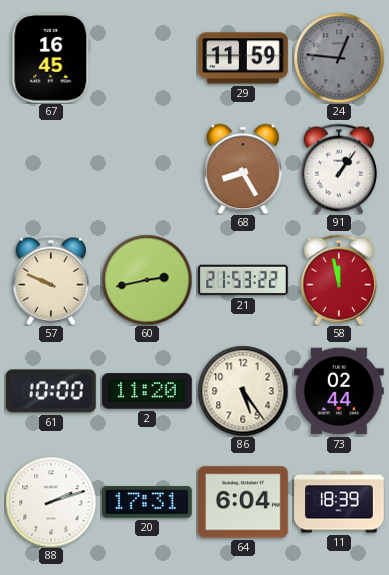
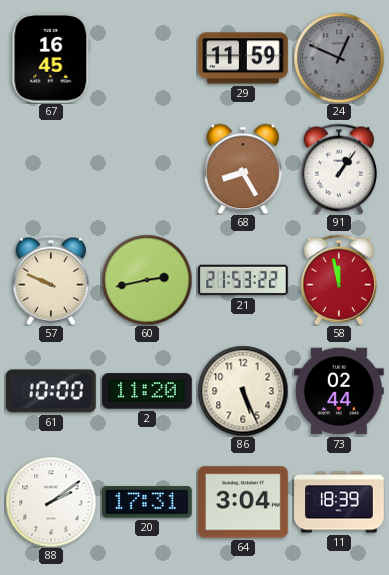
24: 12:46 -> 12:49 (339, 58)
86: 5:24 -> 5:26 (243, 391)
88: 2:12 -> 2:09 (51, 502)
64: 6:04 -> 3:04 (244, 502)
